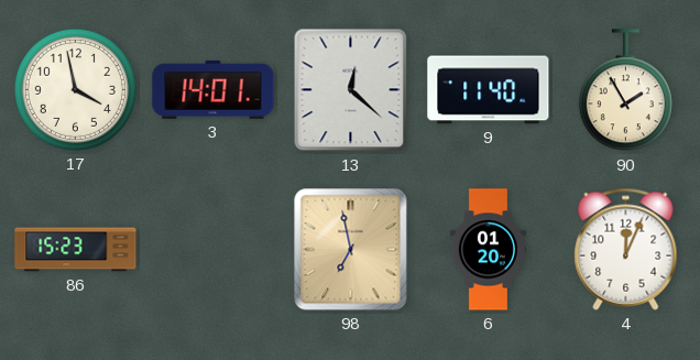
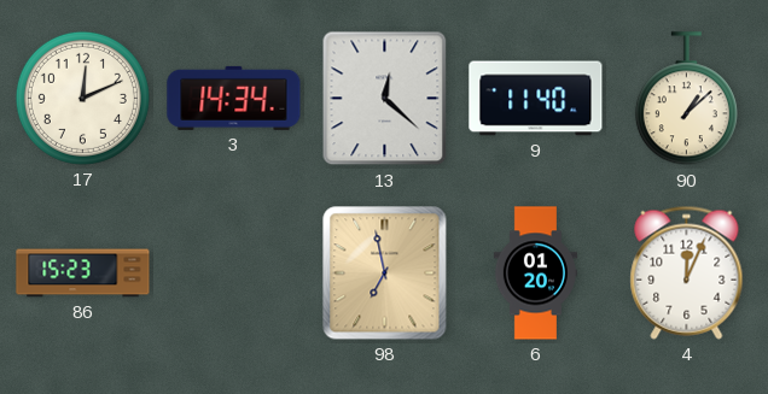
17: 3:58 -> 12:11 (82, 98)
3: 14:01 -> 14:34 (234, 98)
90: 1:55 -> 1:08 (686, 99)
